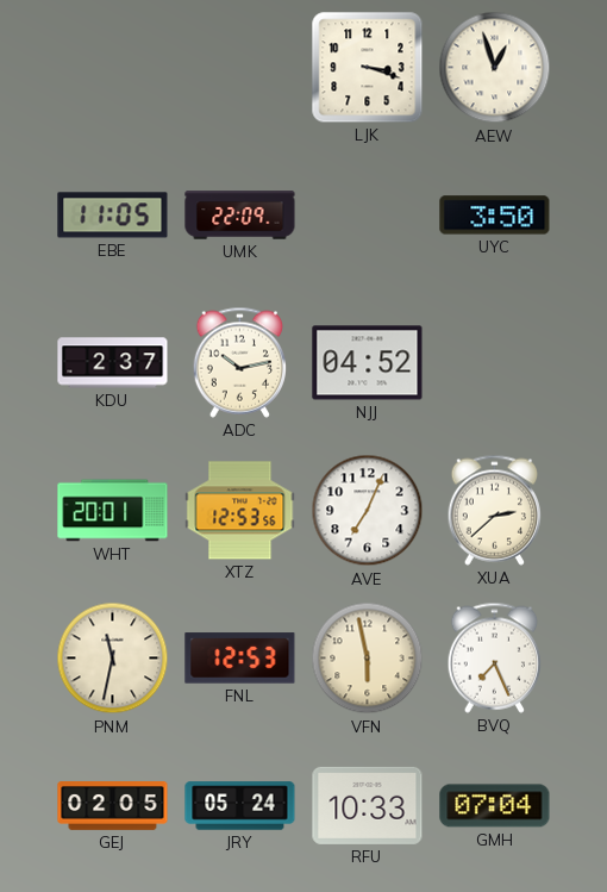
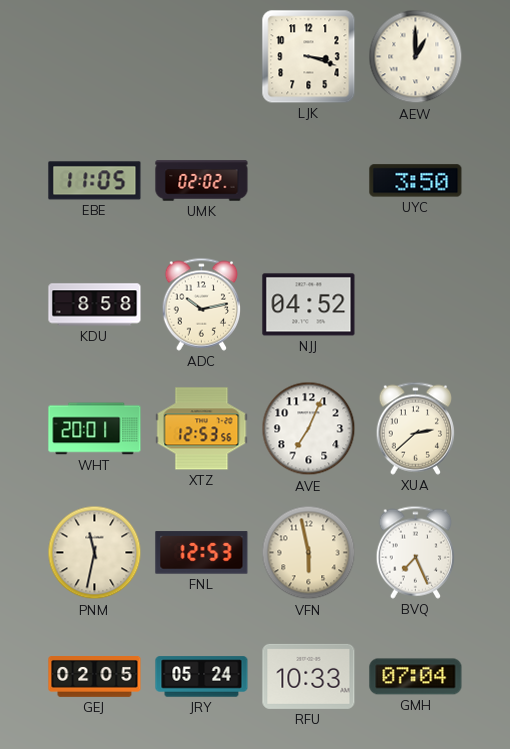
AEW: 12:57 -> 1:00 (416, 57)
UMK: 22:09 -> 02:02 (202, 181)
KDU: 2:37 -> 8:58 (95, 305)
